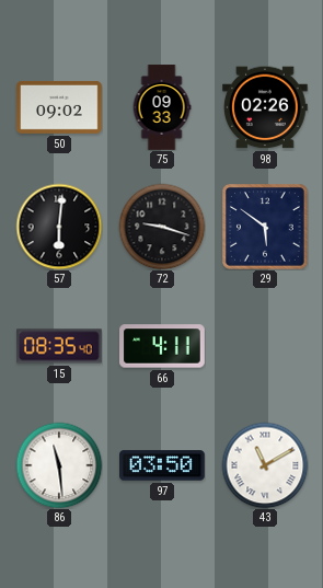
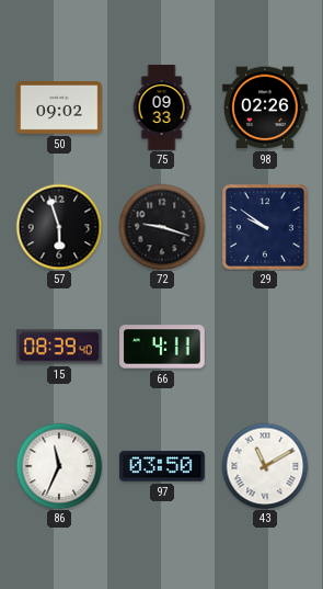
57: 6:01 -> 5:57 (59, 227)
29: 5:51 -> 9:51 (266, 228)
15: 08:35 -> 08:39 (60, 347)
86: 11:29 -> 11:34 (59, 466)
